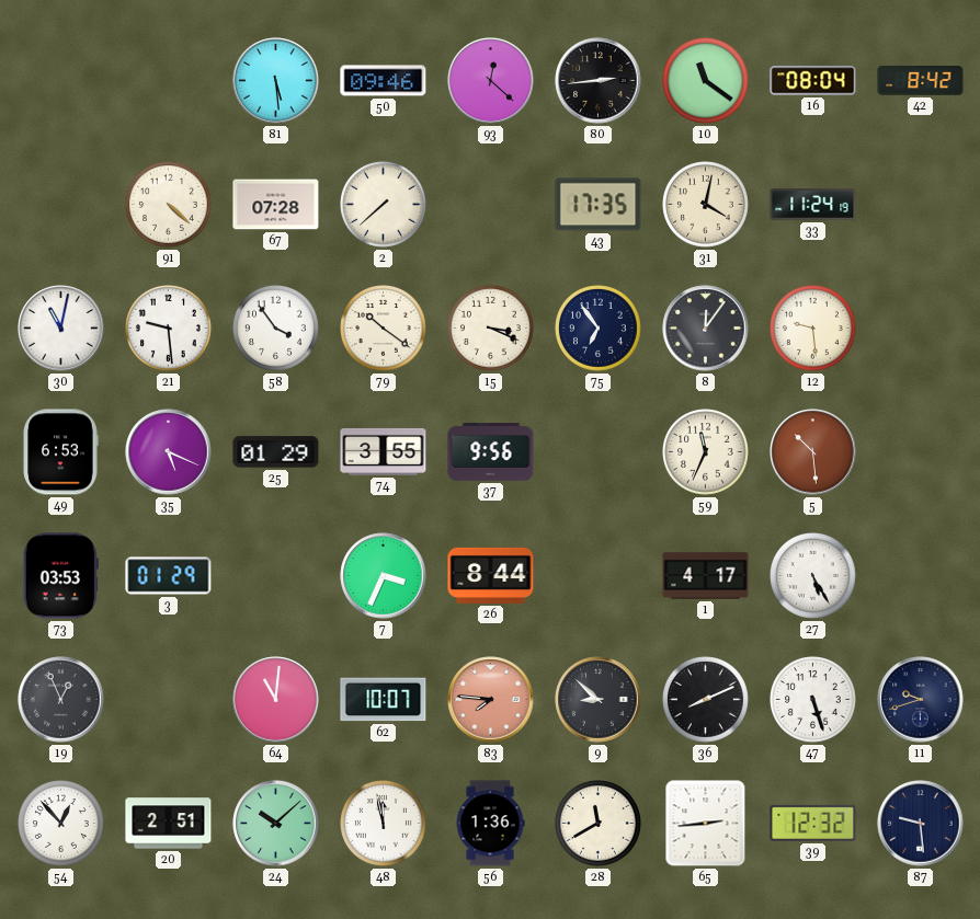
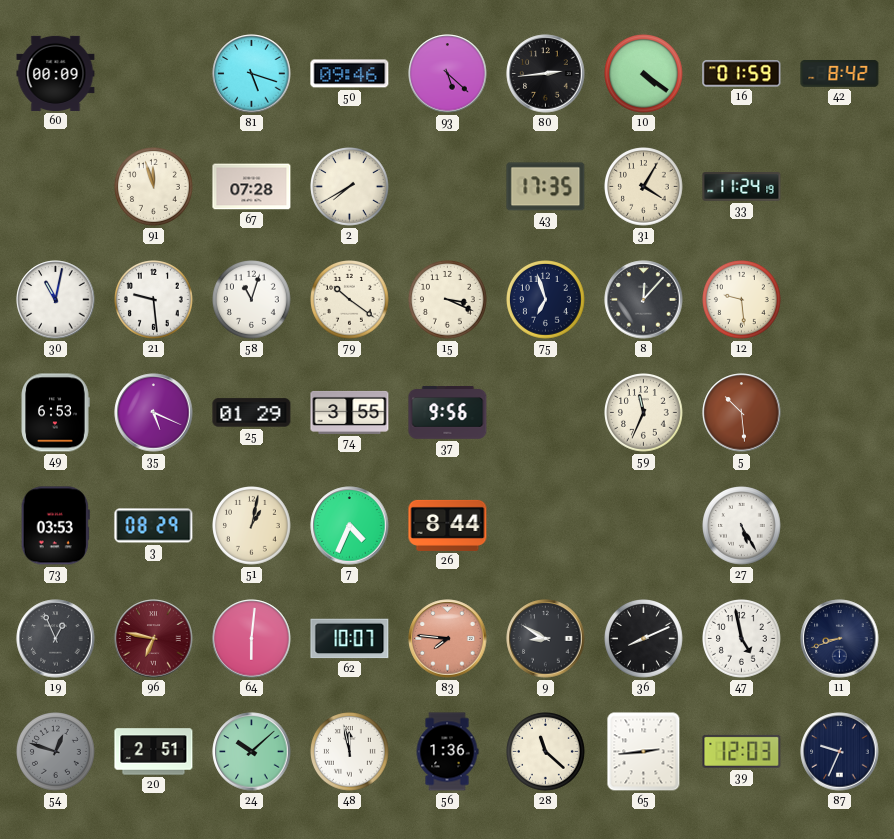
60: none -> 00:09 (56, 73)
81: 5:29 -> 5:18 (252, 74)
93: 12:22 -> 5:22 (448, 74)
10: 11:21 -> 4:21 (644, 74)
16: 08:04 -> 01:59 (742, 74)
91: 4:22 -> 11:57 (154, 187)
2: 7:38 -> 7:40 (350, 187)
31: 4:02 -> 4:05 (644, 187)
58: 3:54 -> 11:03 (252, 300)
75: 6:54 -> 6:57 (546, 300)
8: 12:06 -> 12:07 (644, 300)
3: 01:29 -> 08:29 (154, 526)
51: none -> 1:02 (252, 526)
7: 3:34 -> 4:34 (350, 526)
1: 4:17 -> none (706, 576)
96: none -> 6:47 (154, 639)
64: 11:01 -> 6:01 (252, 639)
9: 8:52 -> 8:50 (546, 639)
47: 5:27 -> 4:58 (742, 639)
11: 9:42 -> 8:42 (840, 639)
54: 12:53 -> 12:48 (56, 752)
54 dial: white -> grey (56, 752)
28: 11:40 -> 11:22 (546, 752)
39: 12:32 -> 12:03 (742, 751)
87: 9:29 -> 9:34 (840, 752)
